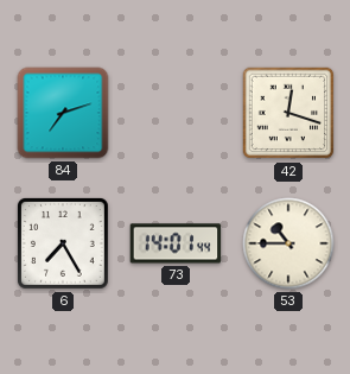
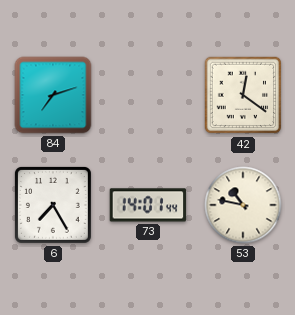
42: 12:18 -> 12:21 (243, 95)
53: 10:45 -> 10:47 (243, 205)
